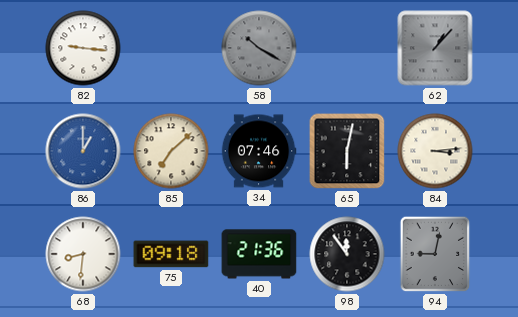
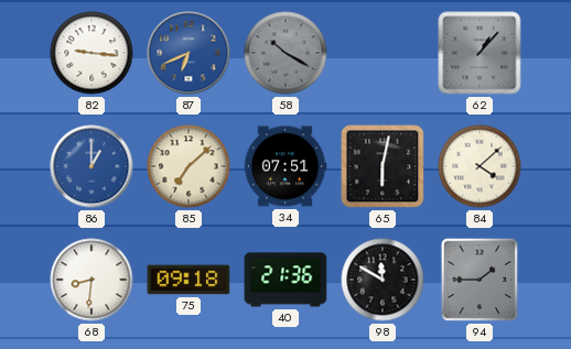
87: none -> 6:41 (188, 53)
34: 07:46 -> 07:51 (285, 166)
84: 3:14 -> 4:08 (480, 166)
98: 11:54 -> 11:50 (383, 280)
94: 9:02 -> 1:45 (480, 280)
